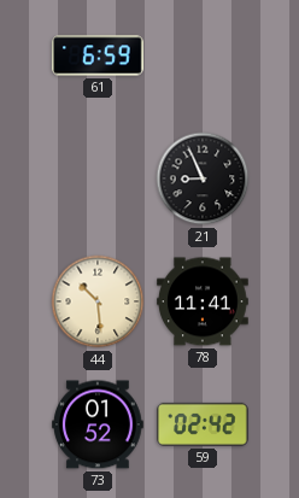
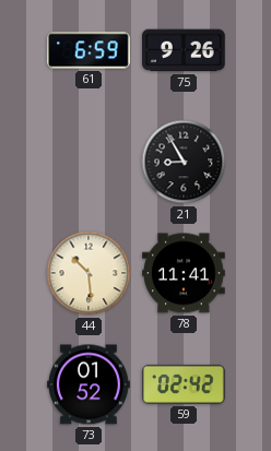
75: none -> 9:26 (185, 50)
21: 8:56 -> 8:55 (184, 162)
